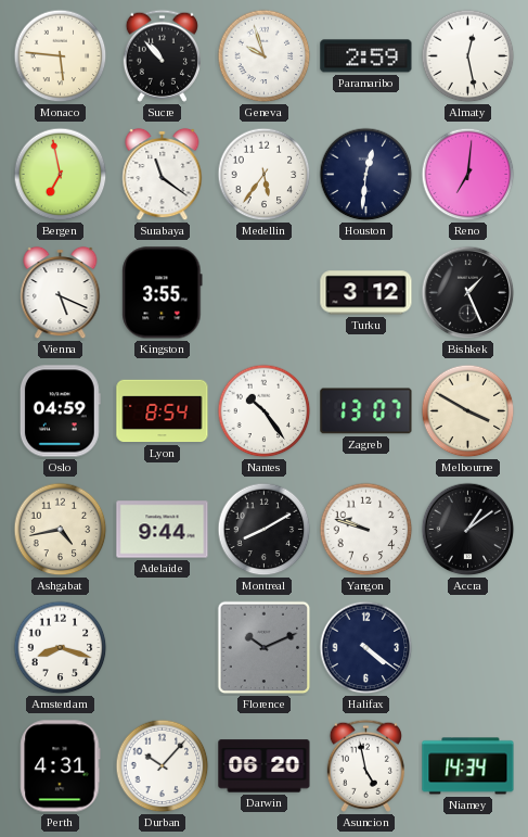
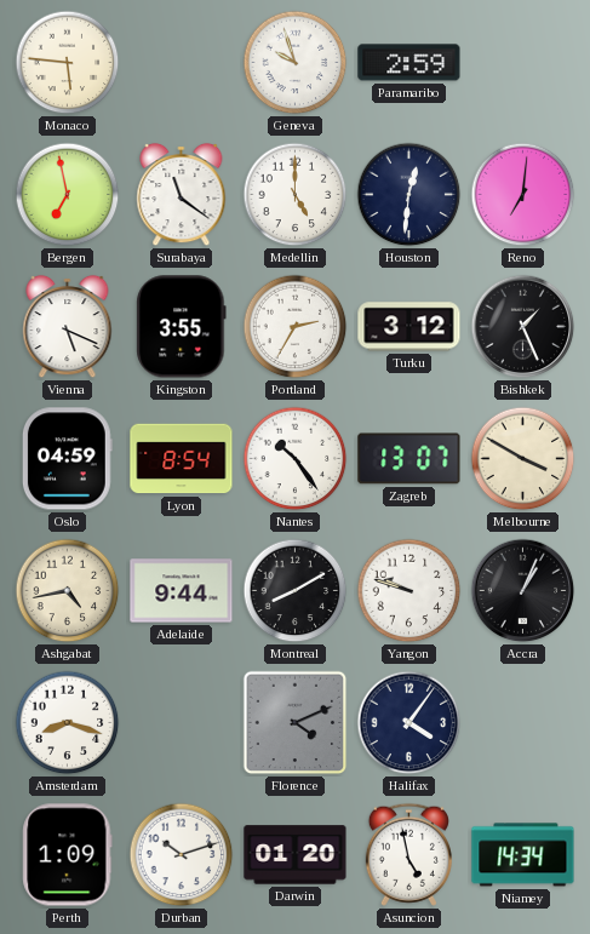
Sucre: 10:53 -> none (162, 55)
Almaty: 12:28 -> none (468, 56)
Medellin: 5:36 -> 5:00 (296, 195)
Portland: none -> 2:35 (296, 327)
Accra: 1:09 -> 1:04 (523, 591)
Florence: 10:11 -> 4:11 (296, 723)
Halifax: 4:21 -> 4:06 (409, 723)
Perth: 4:31 -> 1:09 (68, 855)
Durban: 10:07 -> 10:12 (182, 855)
Darwin: 06:20 -> 01:20 (296, 855)
